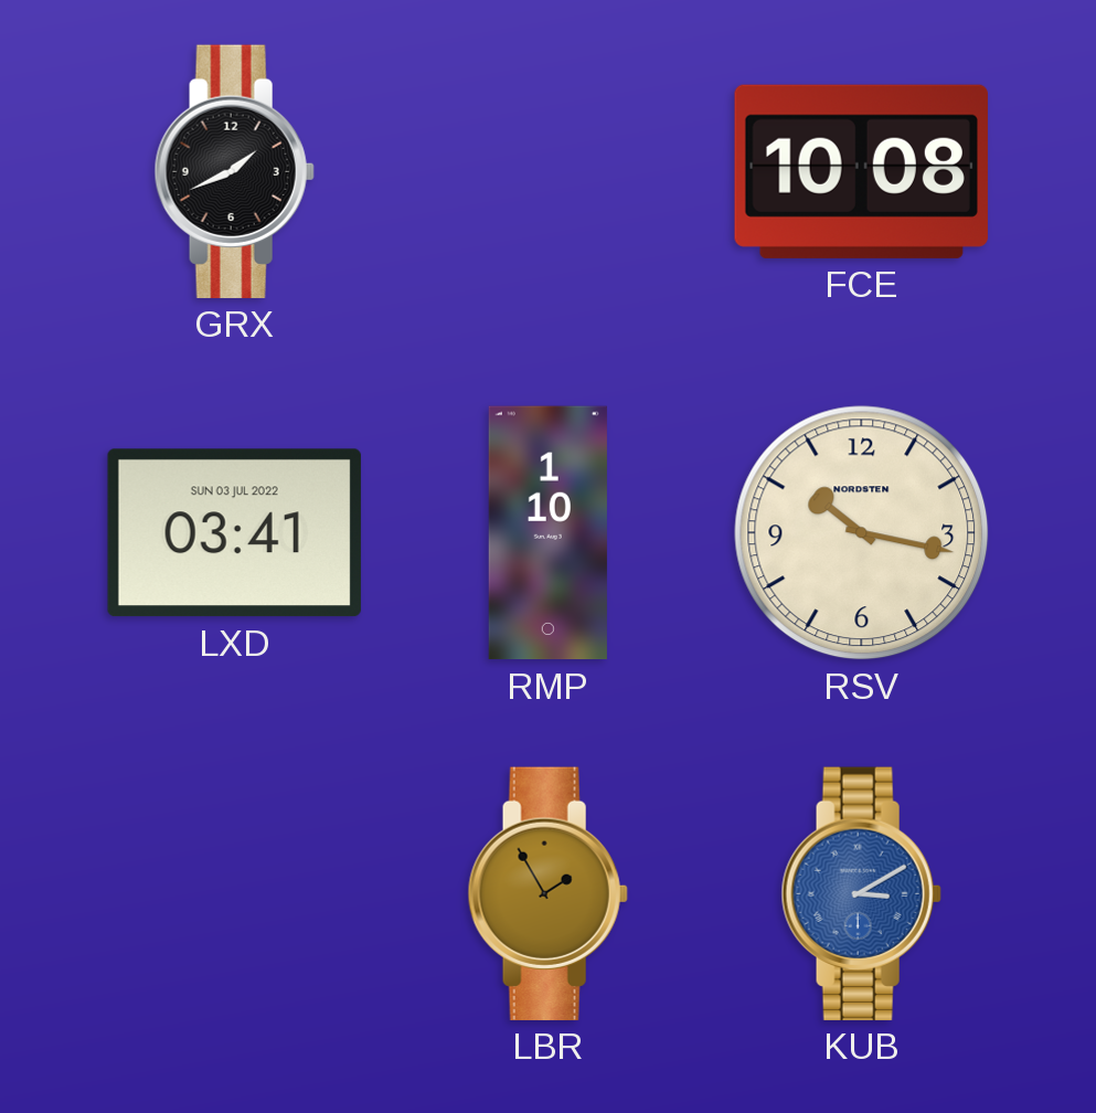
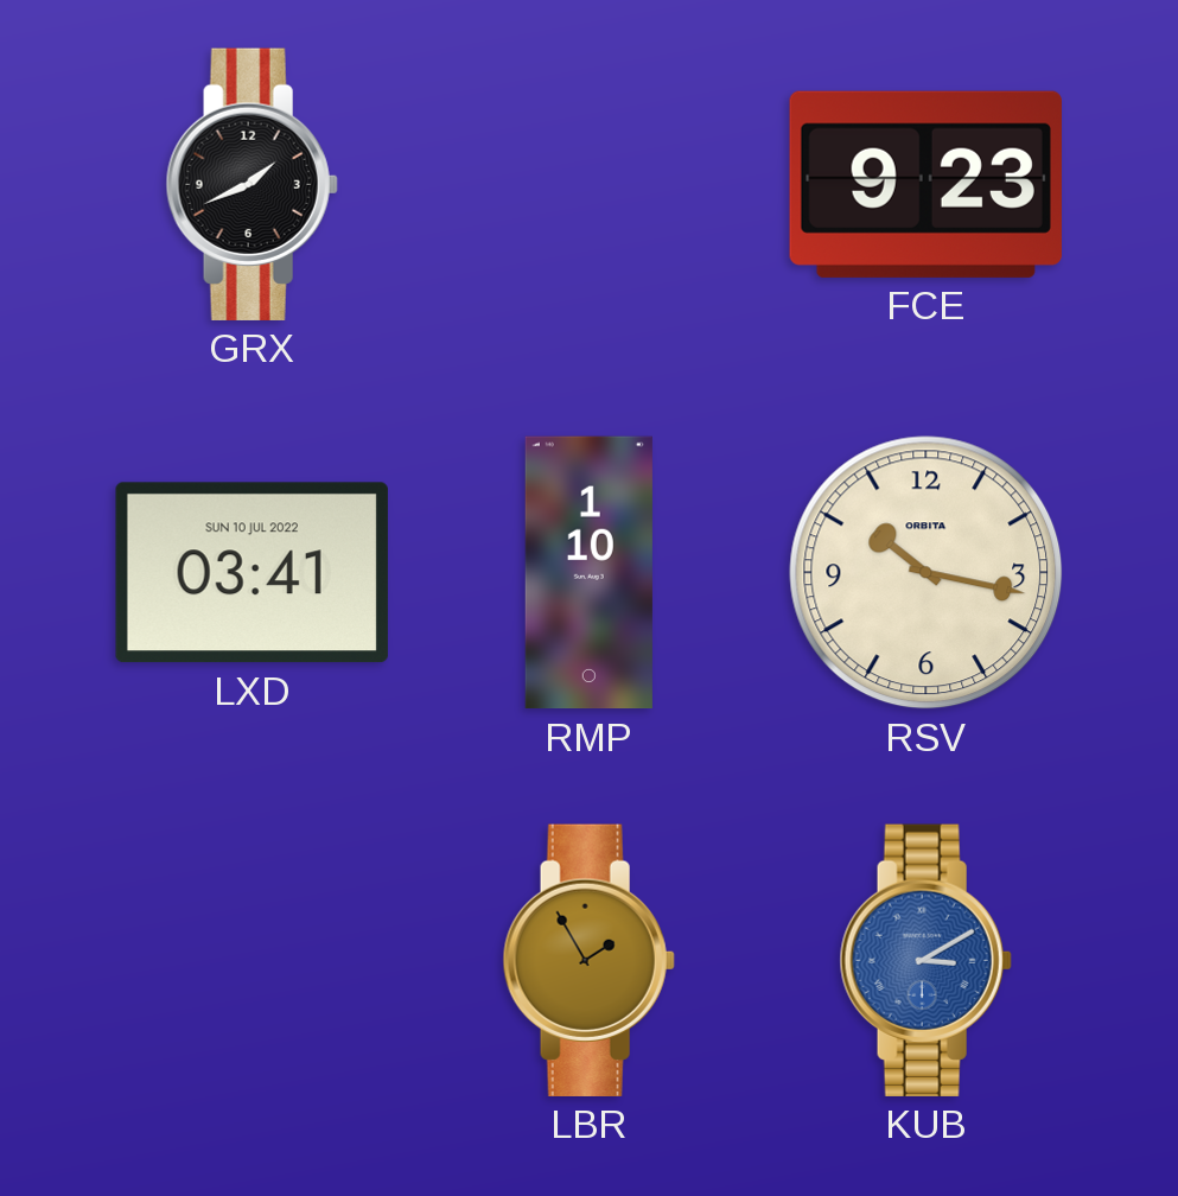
FCE: 10:08 -> 9:23 (925, 184)
LXD date: SUN 03 JUL 2022 -> SUN 10 JUL 2022 (251, 573)
RSV brand: NORDSTEN -> ORBITA (927, 573)
